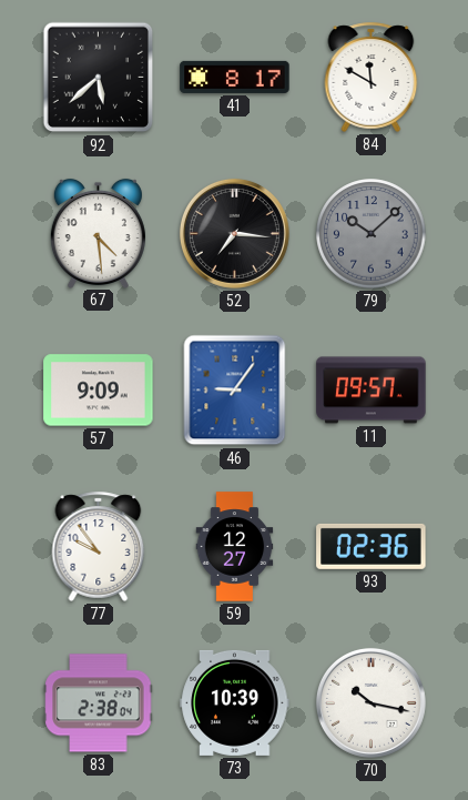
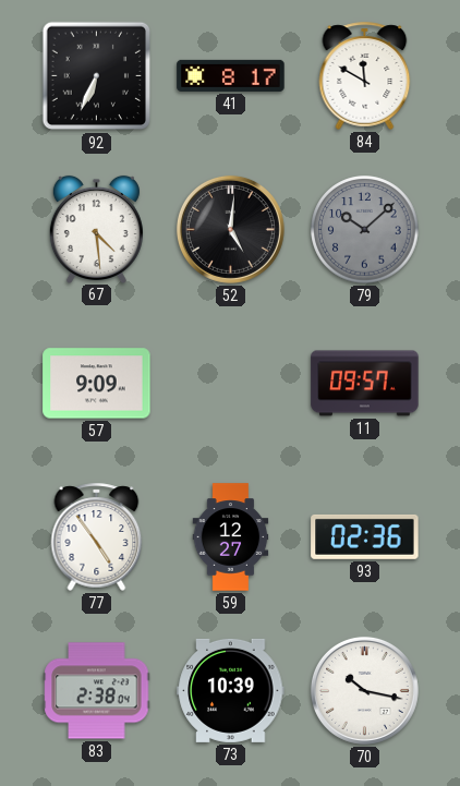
92: 5:38 -> 6:34 (97, 76)
52: 7:16 -> 5:01 (230, 229)
46: 9:06 -> none (235, 391)
77: 9:54 -> 4:54 (97, 536)
